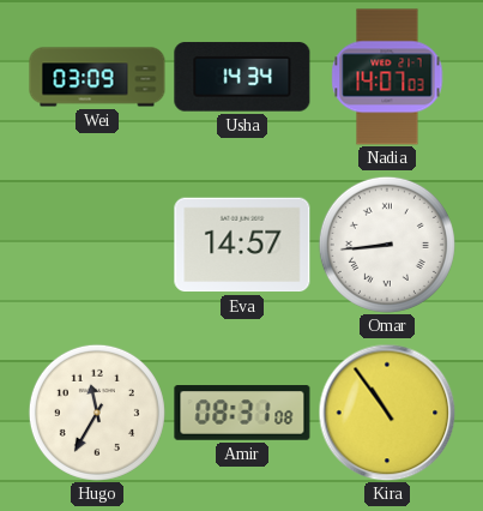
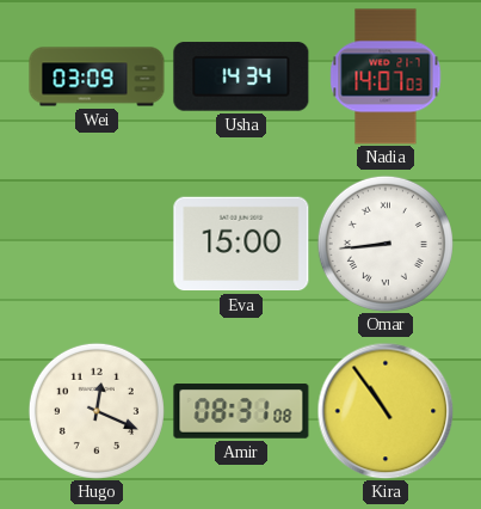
Eva: 14:57 -> 15:00 (241, 244)
Hugo: 11:35 -> 12:19 (97, 411)
